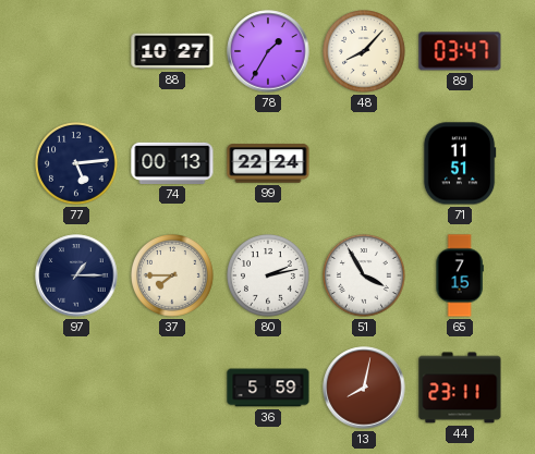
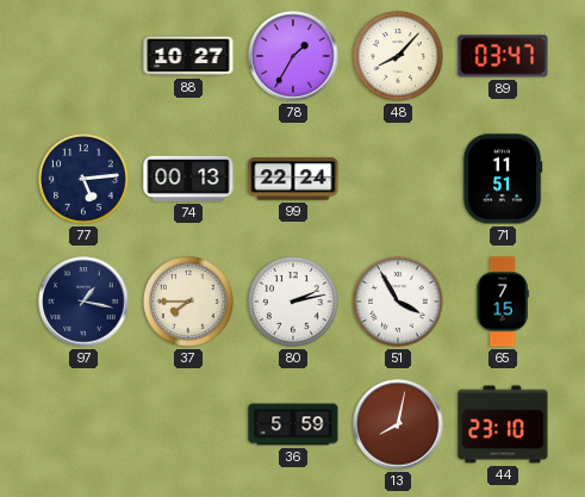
97: 1:15 -> 1:17 (83, 302)
44: 23:11 -> 23:10 (503, 424)
